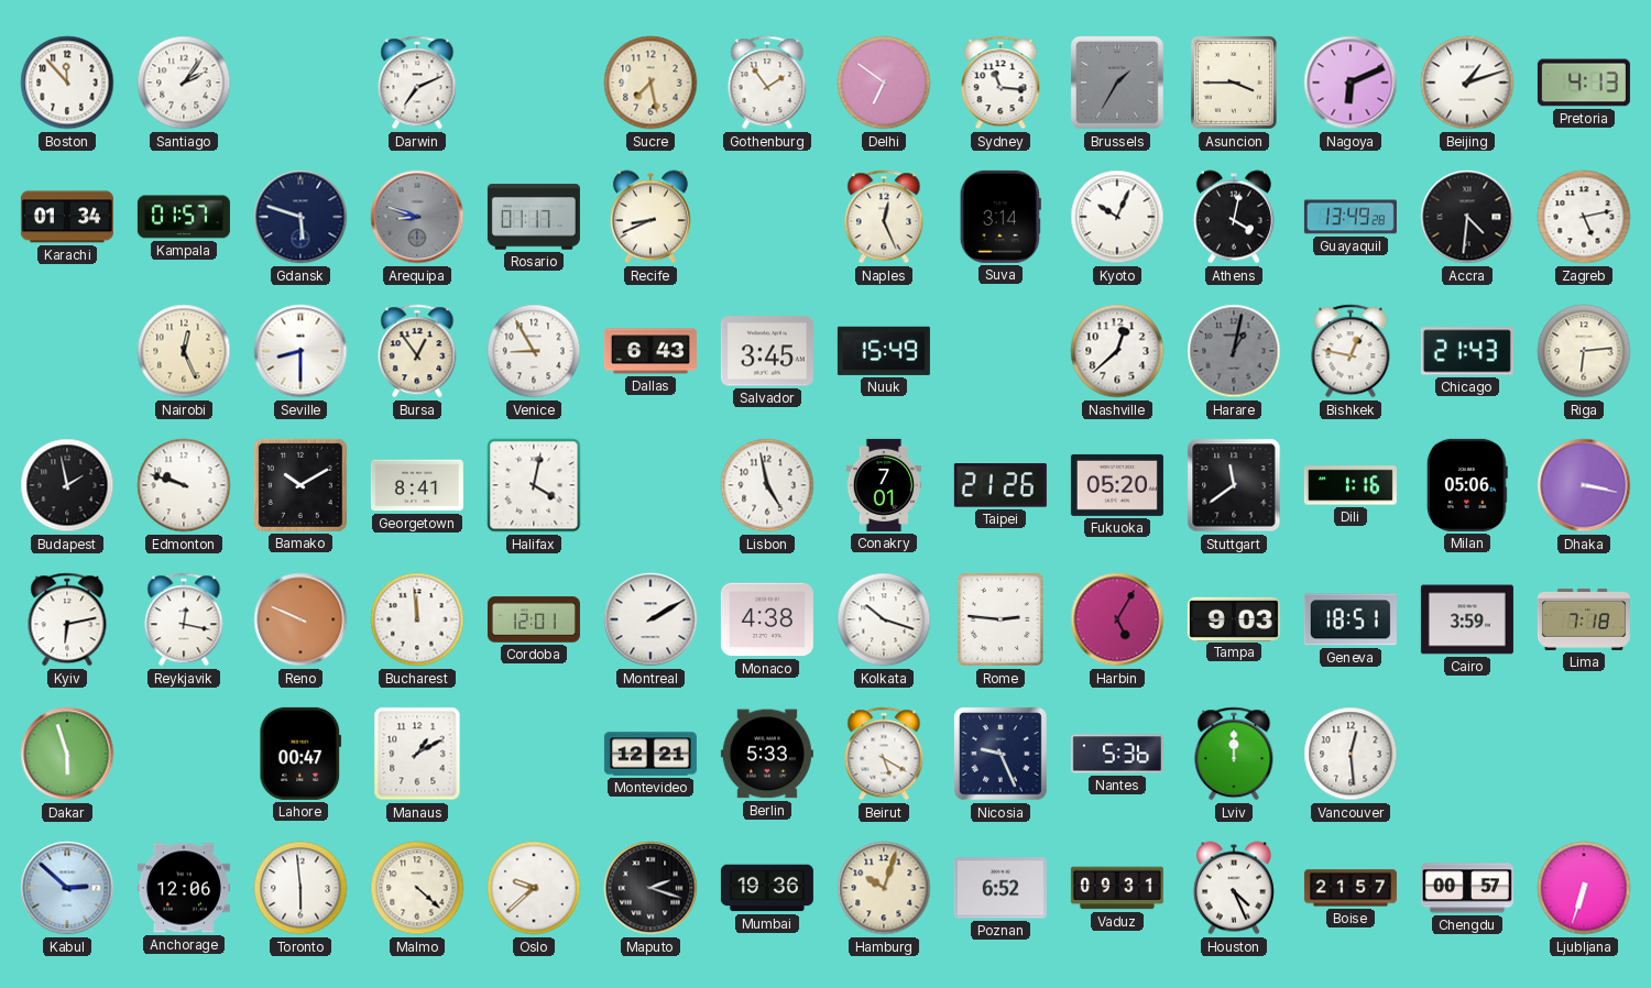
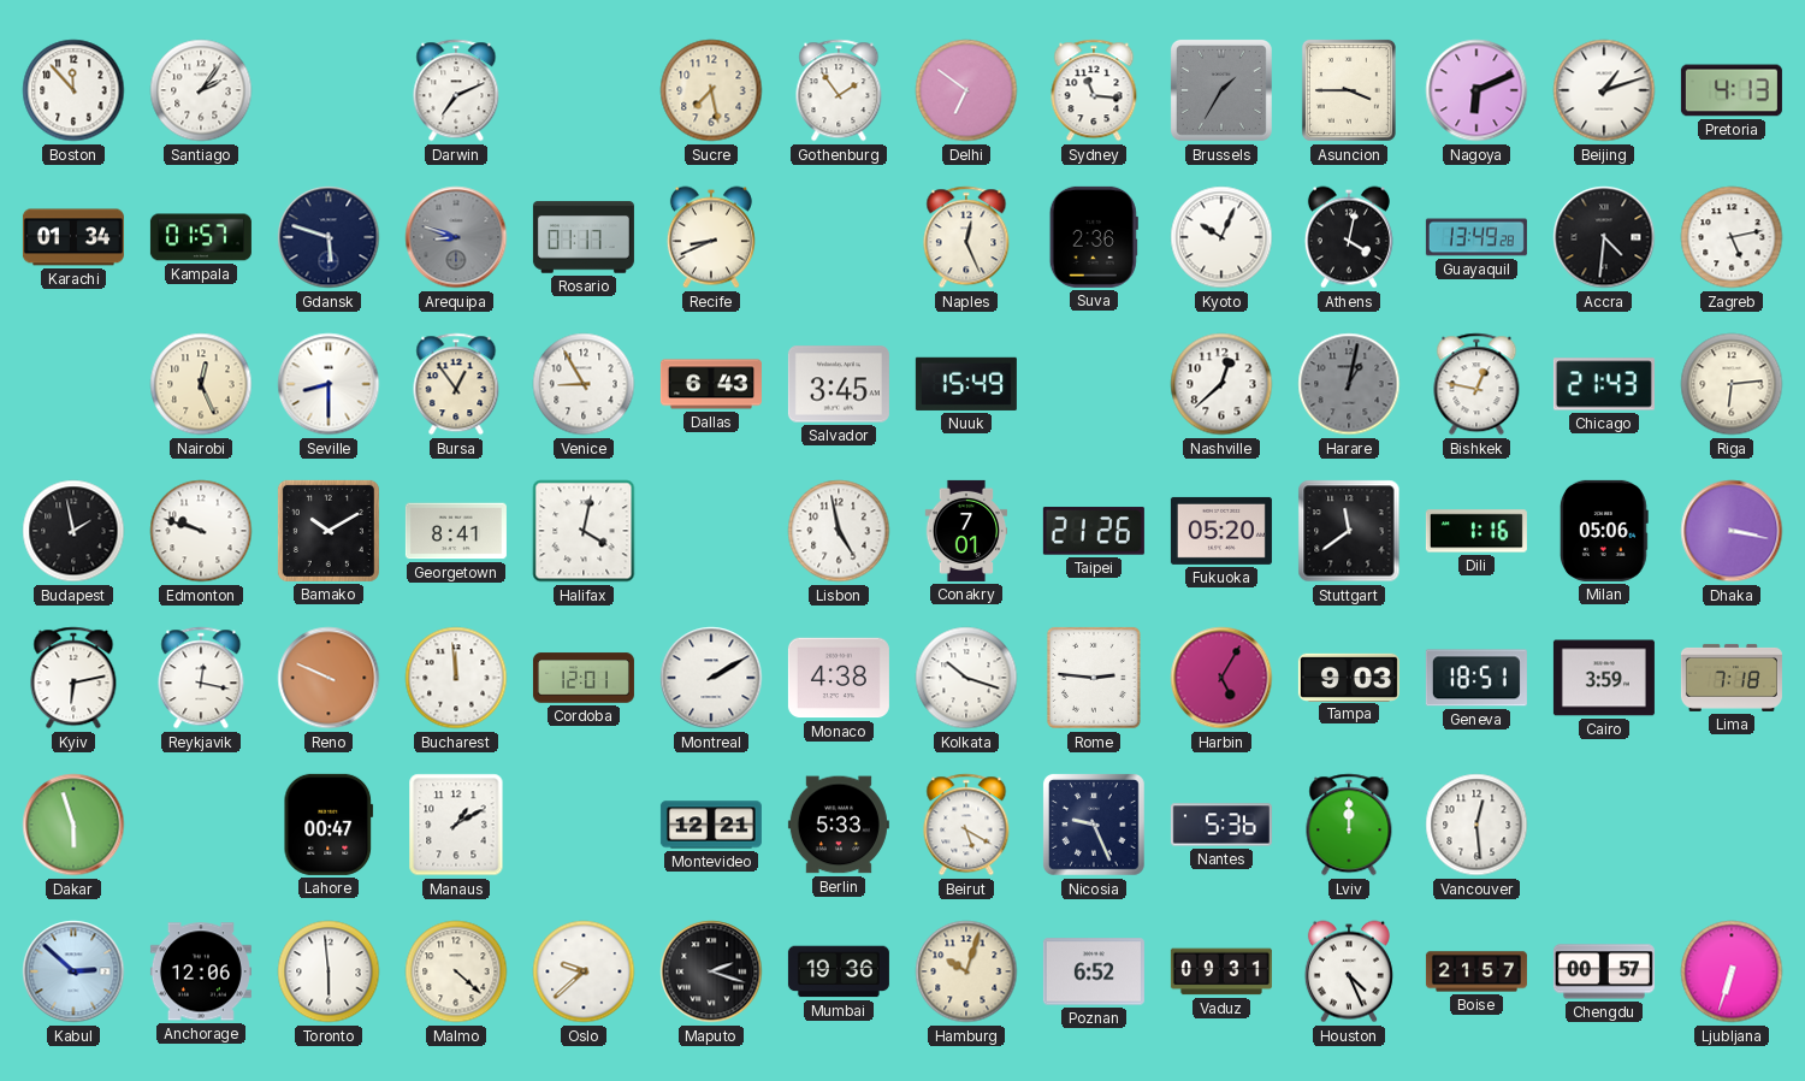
Suva: 3:14 -> 2:36 (1094, 237)
